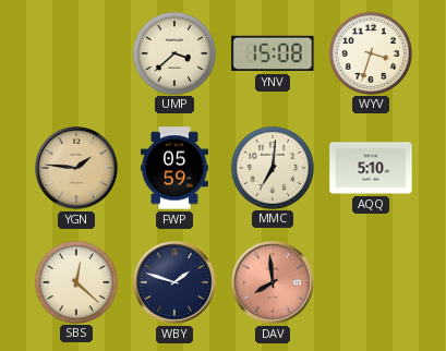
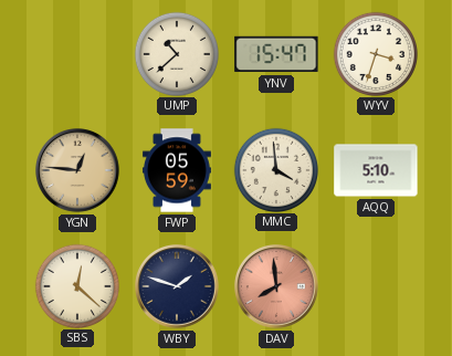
UMP: 3:38 -> 10:38 (176, 53)
YNV: 15:08 -> 15:47 (276, 54)
YGN: 1:46 -> 12:46 (78, 171)
MMC: 7:01 -> 3:59 (275, 169)
